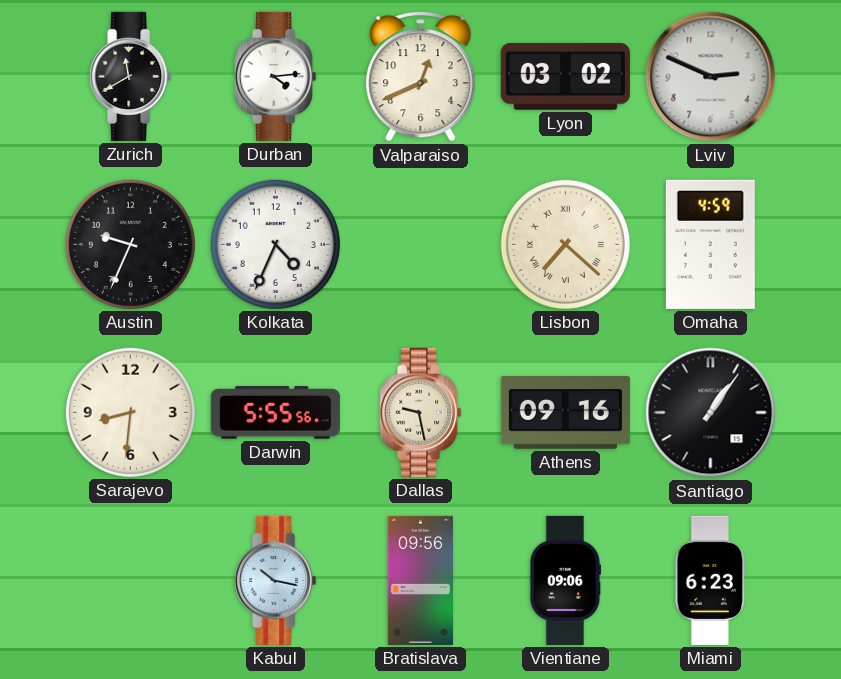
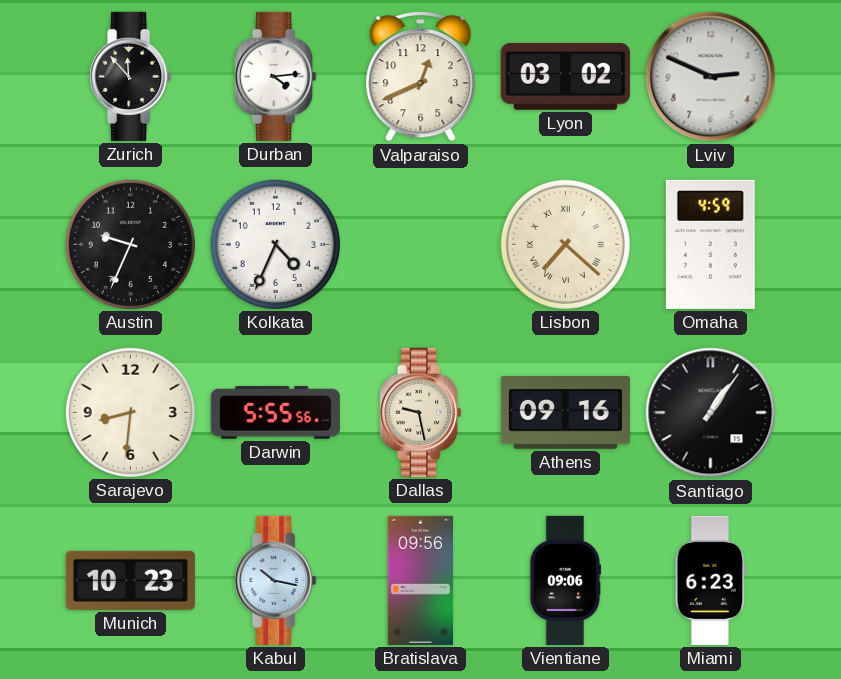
Zurich: 11:40 -> 11:53 (131, 76)
Munich: none -> 10:23 (130, 580)
